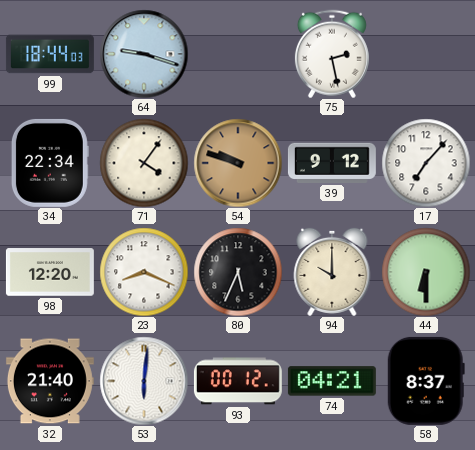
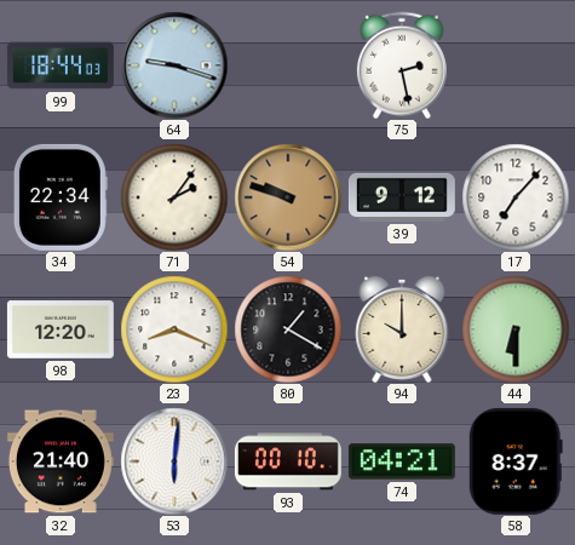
71: 4:06 -> 2:06 (174, 197)
80: 5:34 -> 1:20 (288, 329)
93: 00:12 -> 00:10 (288, 461)
